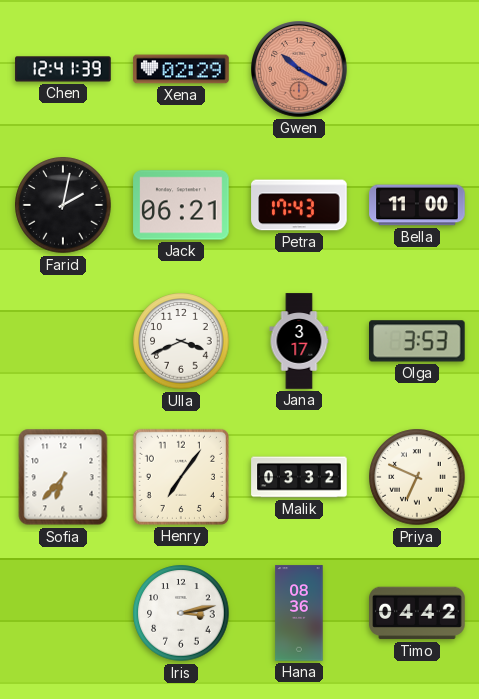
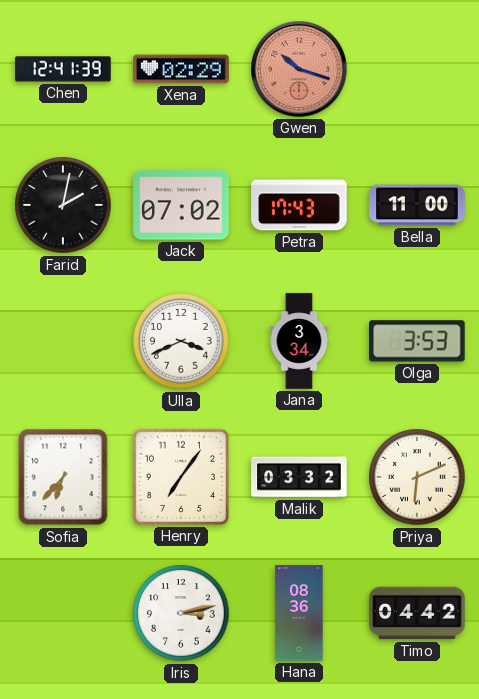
Gwen: 10:20 -> 10:18 (300, 70)
Jack: 06:21 -> 07:02 (181, 205)
Jana: 3:17 -> 3:34 (299, 341)
Priya: 6:49 -> 6:11 (417, 477)
